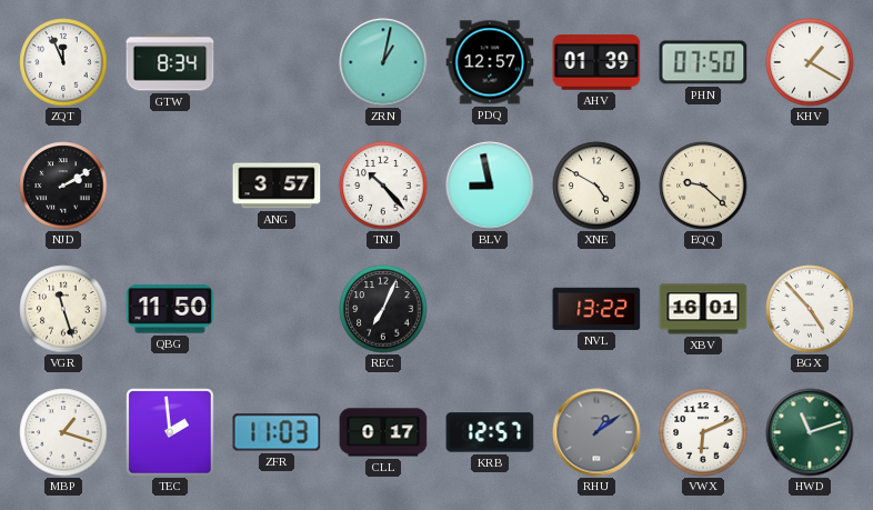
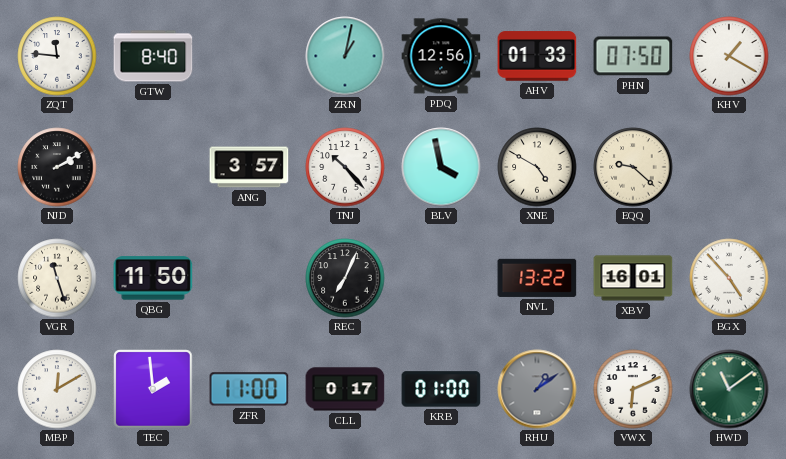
ZQT: 11:56 -> 11:46 (57, 56)
GTW: 8:34 -> 8:40 (153, 56)
PDQ: 12:57 -> 12:56 (441, 56)
AHV: 01:39 -> 01:33 (537, 56)
BLV: 8:58 -> 3:58 (441, 167)
MBP: 1:18 -> 12:10 (57, 389)
ZFR: 11:03 -> 11:00 (249, 389)
KRB: 12:57 -> 01:00 (441, 389)
HWD: 11:12 -> 11:09 (729, 389)
